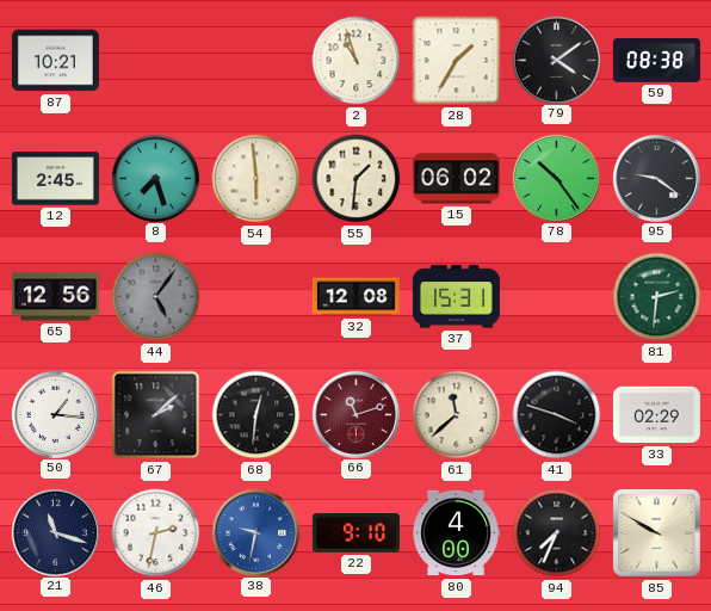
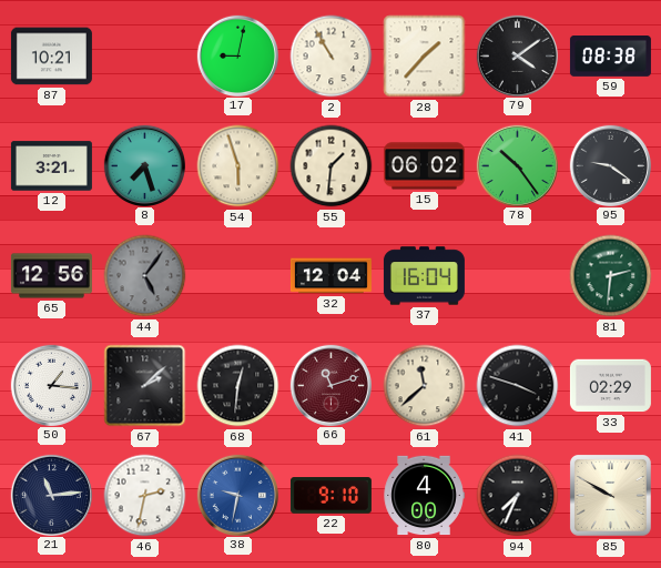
17: none -> 9:02 (237, 55)
2: 10:57 -> 10:55 (332, 57)
28: 1:35 -> 1:37 (425, 57)
12: 2:45 -> 3:21 (51, 166)
54: 5:59 -> 5:57 (238, 166)
32: 12:08 -> 12:04 (330, 276)
37: 15:31 -> 16:04 (424, 276)
21: 11:18 -> 11:14 (51, 495)
